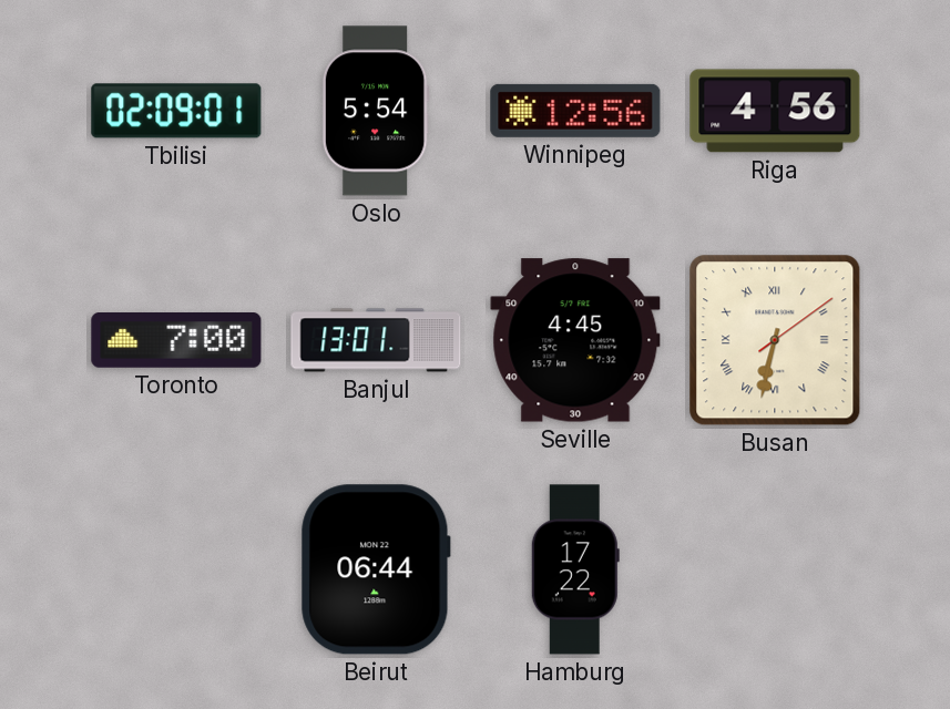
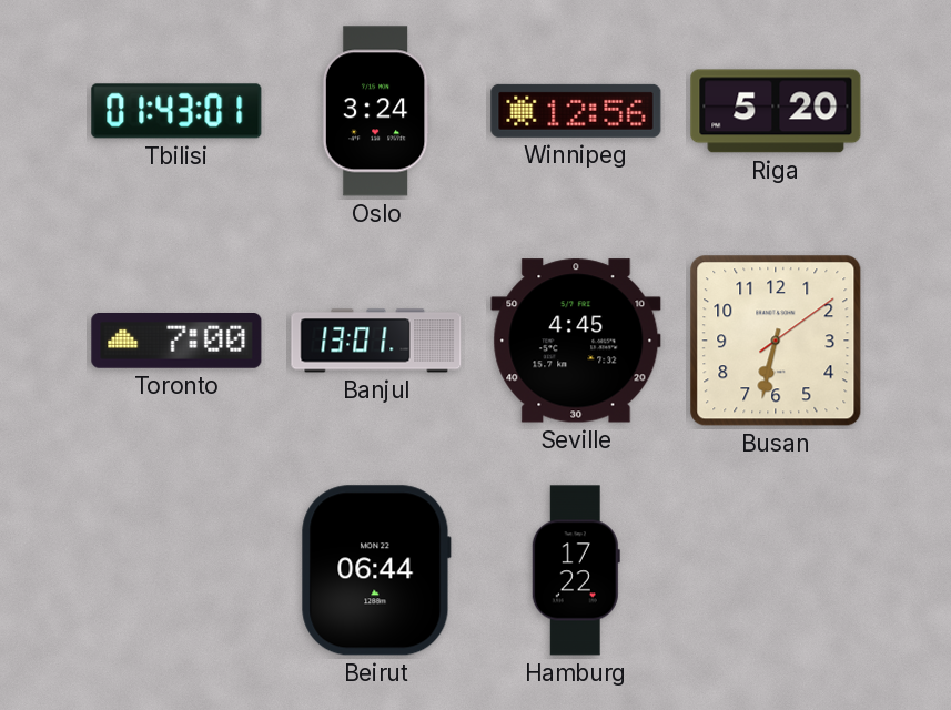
Tbilisi: 02:09 -> 01:43 (176, 111)
Oslo: 5:54 -> 3:24 (376, 111)
Riga: 4:56 -> 5:20 (776, 111)
Busan numerals: Roman -> Arabic (776, 341)
